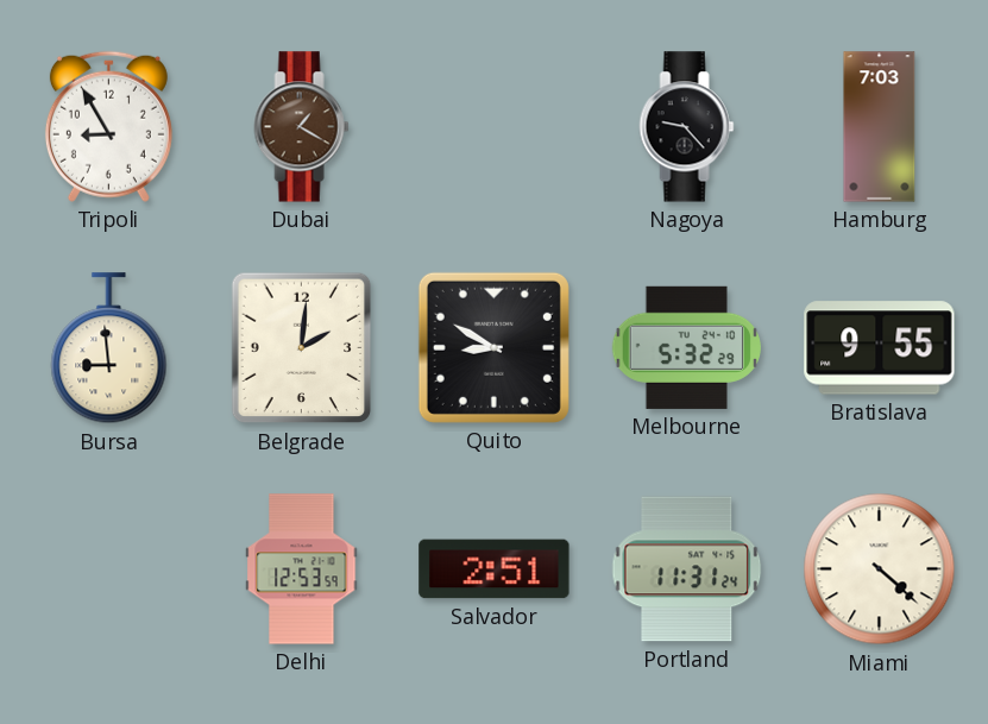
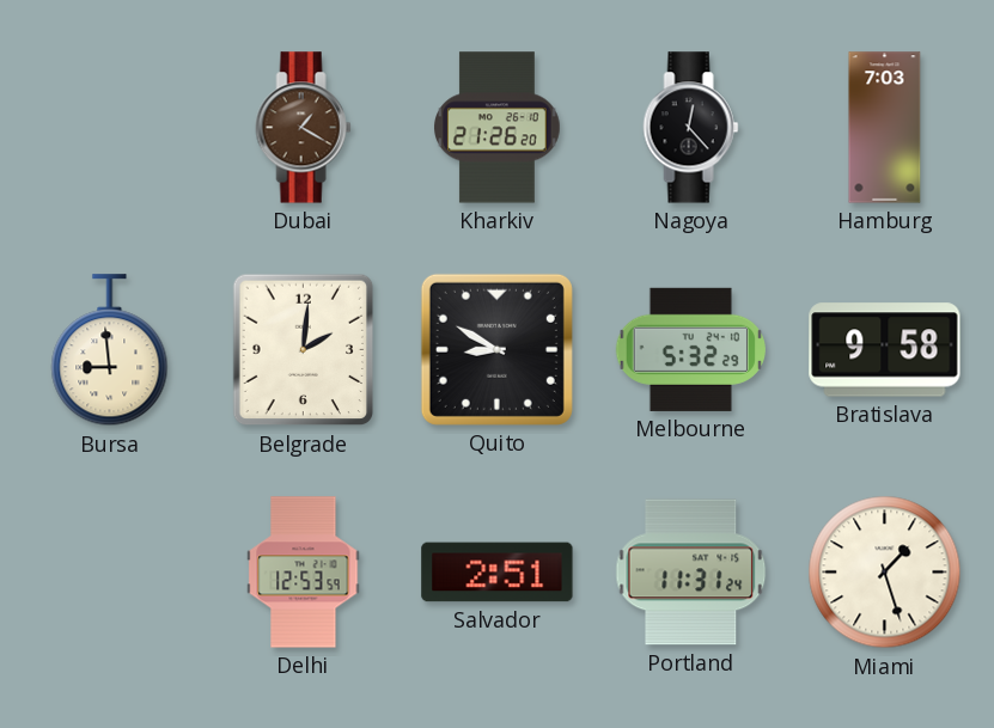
Tripoli: 8:55 -> none (108, 126)
Kharkiv: none -> 21:26 (498, 128)
Nagoya: 9:23 -> 12:23 (691, 128)
Bratislava: 9:55 -> 9:58 (885, 350)
Miami: 4:22 -> 1:27 (885, 573)
